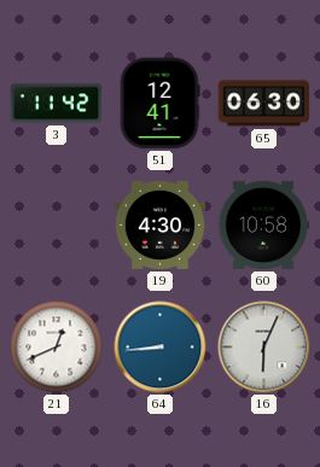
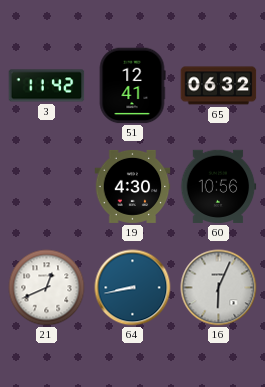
65: 06:30 -> 06:32 (219, 86)
60: 10:58 -> 10:56 (219, 186)
64: 8:44 -> 8:43 (133, 288)
